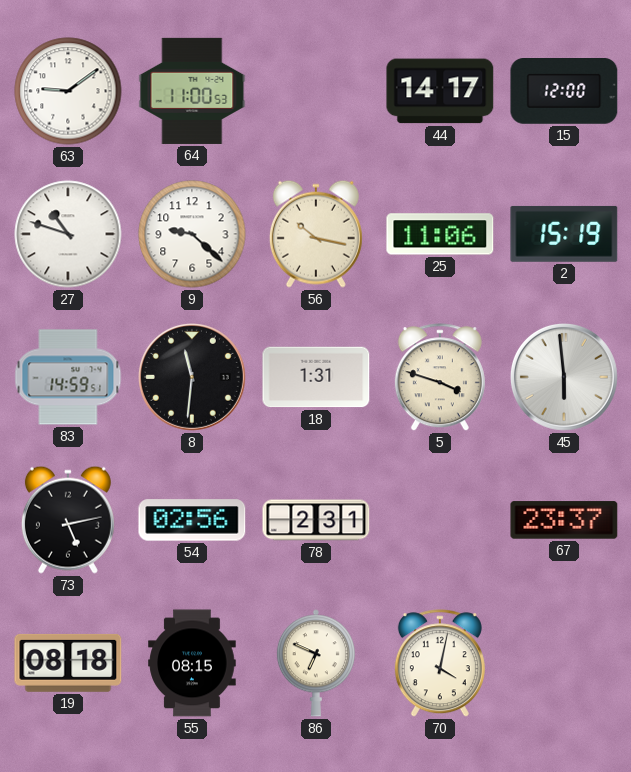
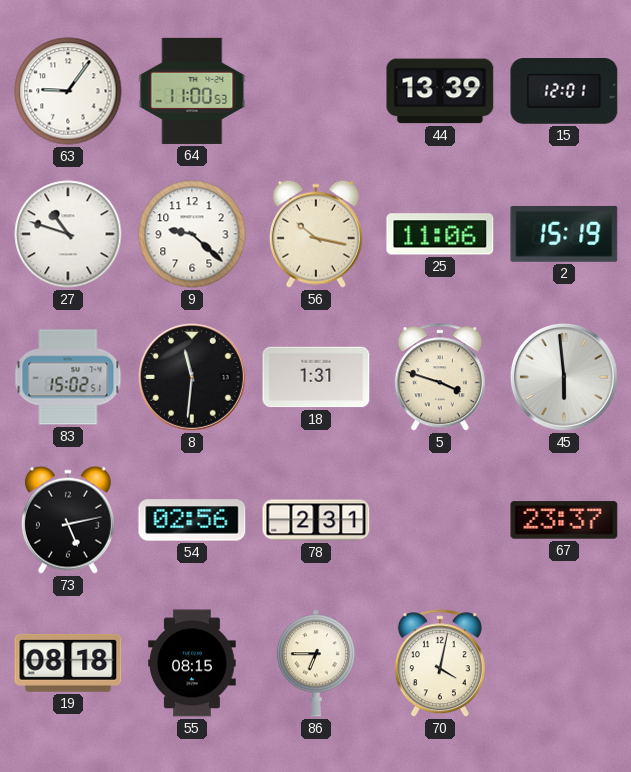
63: 9:09 -> 9:06 (68, 91)
44: 14:17 -> 13:39 (440, 91)
15: 12:00 -> 12:01 (564, 92)
83: 14:59 -> 15:02 (68, 377)
86: 6:49 -> 6:45 (316, 663)
